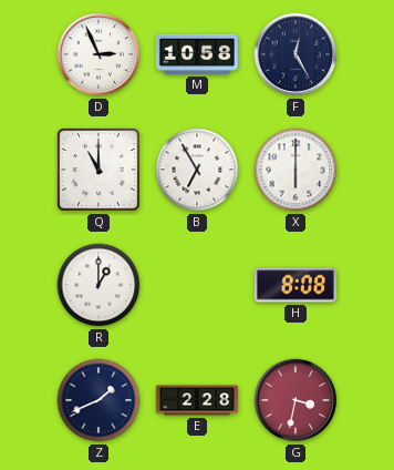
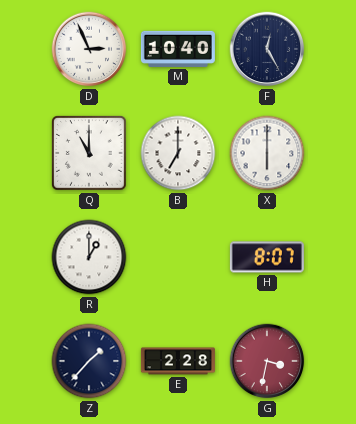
M: 10:58 -> 10:40 (178, 49)
B: 6:55 -> 7:00 (178, 153)
H: 8:08 -> 8:07 (267, 257)
Z: 1:41 -> 1:37 (89, 361)
